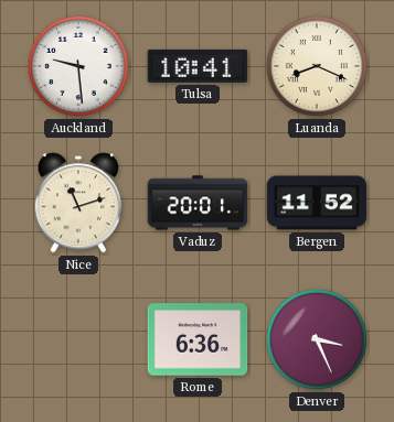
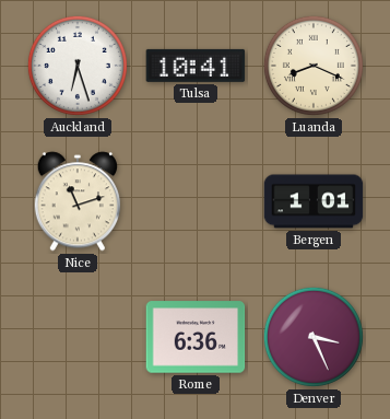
Auckland: 9:29 -> 6:27 (78, 66)
Vaduz: 20:01 -> none (198, 203)
Bergen: 11:52 -> 1:01 (314, 201)
